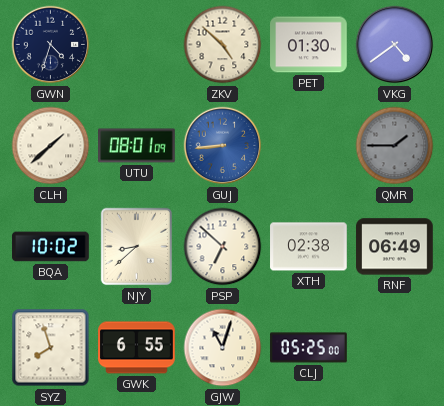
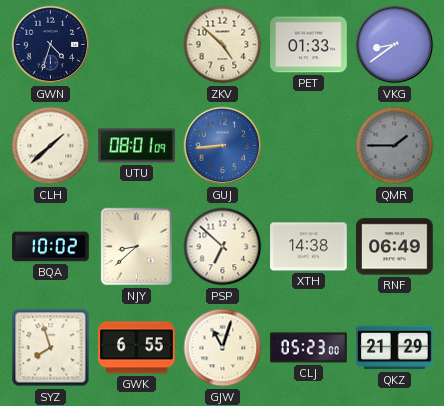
PET: 01:30 -> 01:33 (309, 45)
VKG: 4:39 -> 8:39 (395, 45)
XTH: 02:38 -> 14:38 (309, 247)
CLJ: 05:25 -> 05:23 (309, 348)
QKZ: none -> 21:29 (395, 348)
